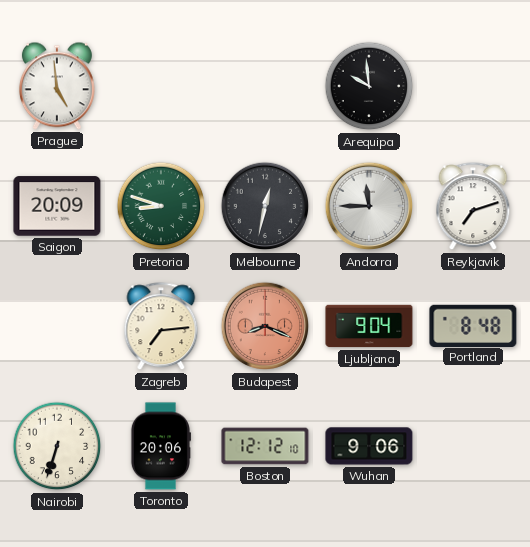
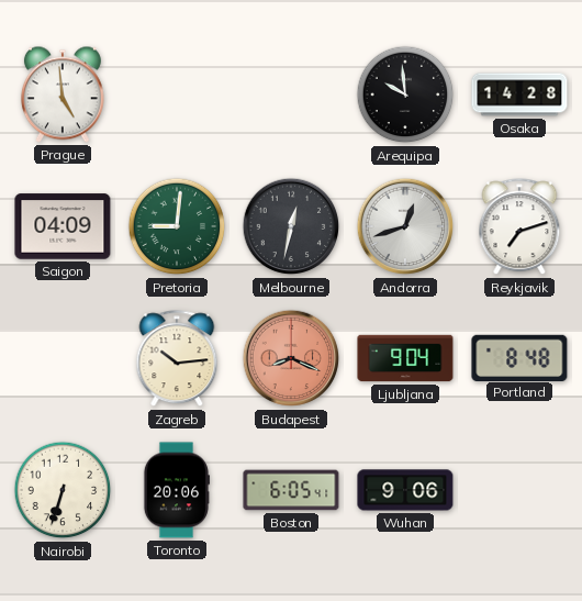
Osaka: none -> 14:28 (519, 94)
Saigon: 20:09 -> 04:09 (63, 226)
Pretoria: 8:48 -> 9:01 (177, 226)
Andorra: 11:45 -> 12:42 (405, 226)
Zagreb: 7:14 -> 10:14 (177, 359)
Boston: 12:12 -> 6:05 (291, 490)
